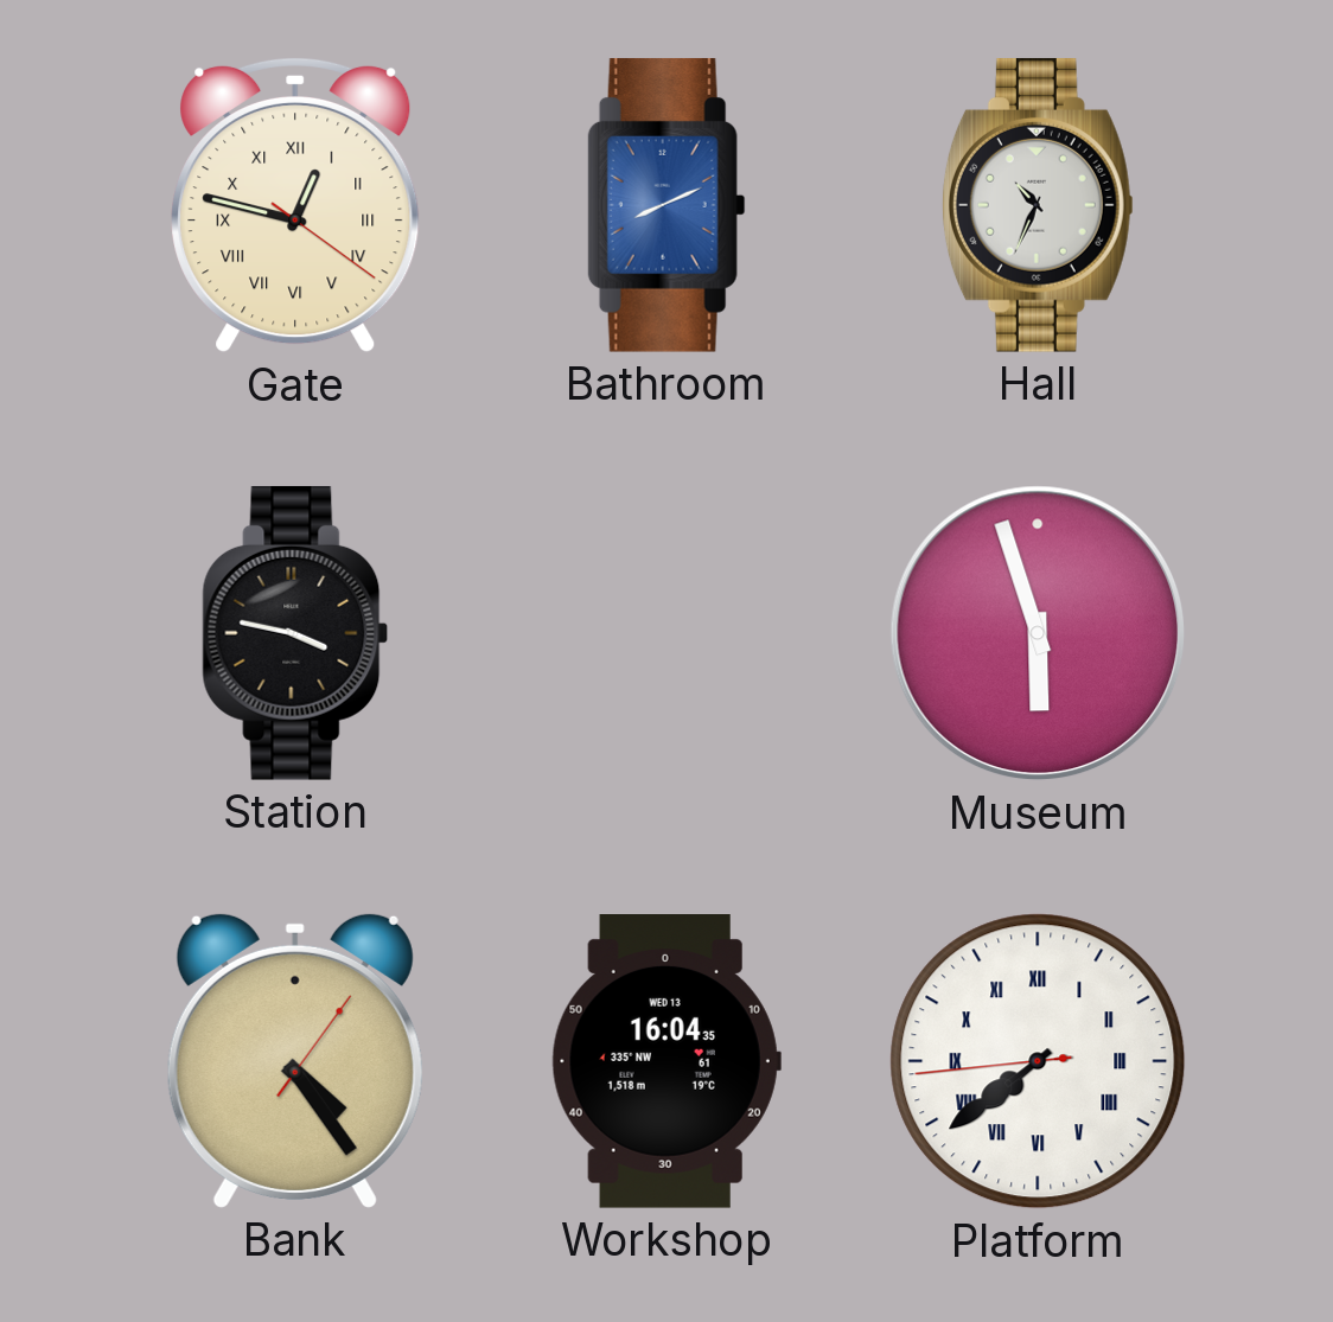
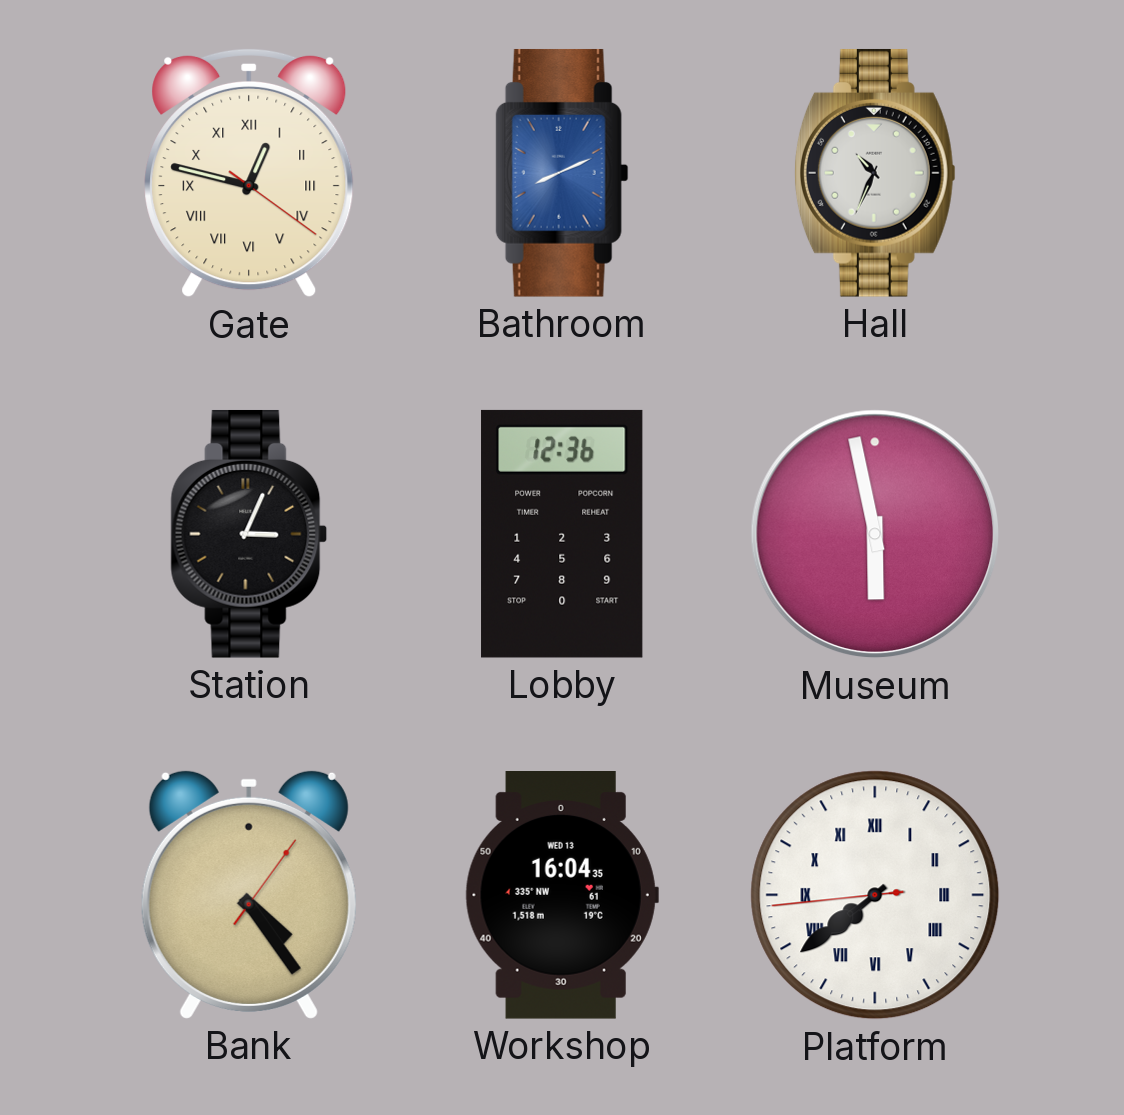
Station: 3:47 -> 3:04 (249, 534)
Lobby: none -> 12:36 (562, 534)
Museum: 5:57 -> 5:58 (875, 534)
